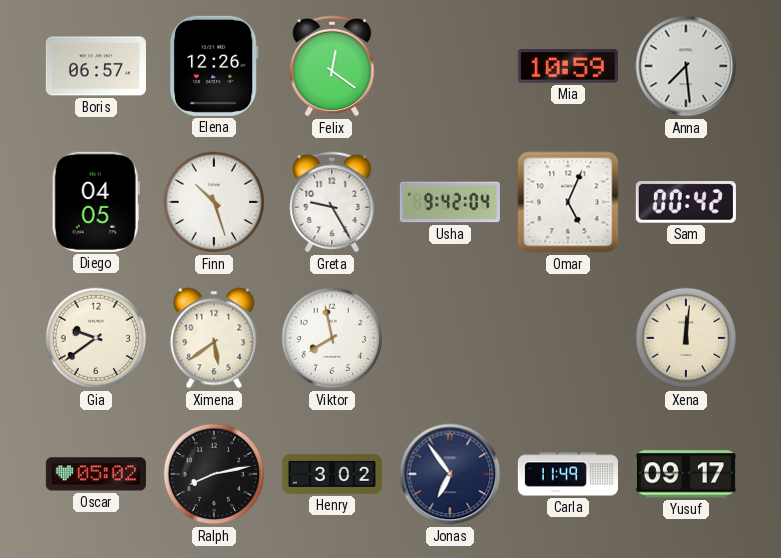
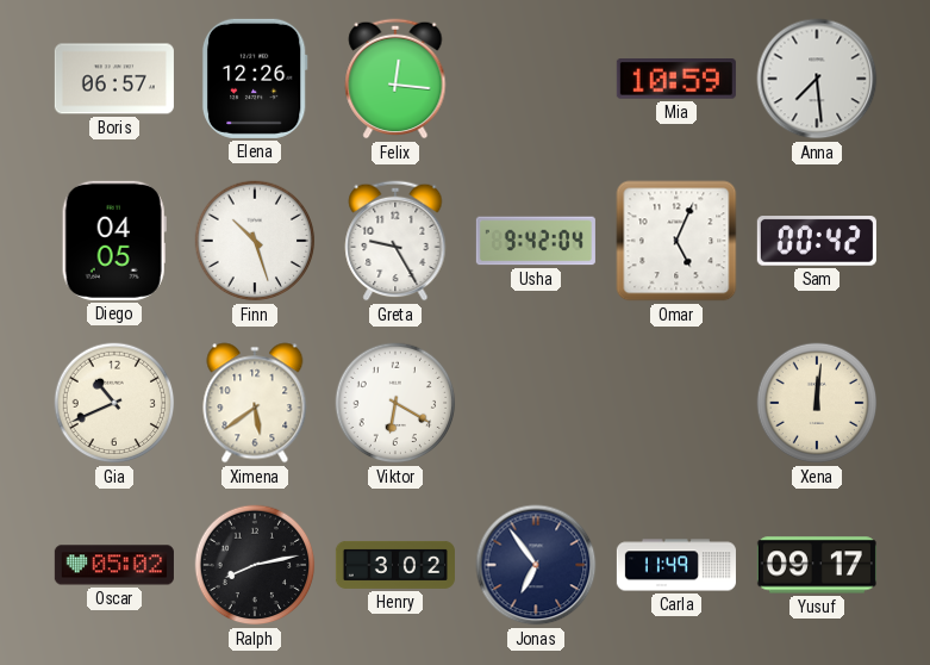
Felix: 12:21 -> 12:16 (395, 79)
Gia: 9:39 -> 10:41 (114, 403)
Viktor: 7:58 -> 6:20 (395, 403)
